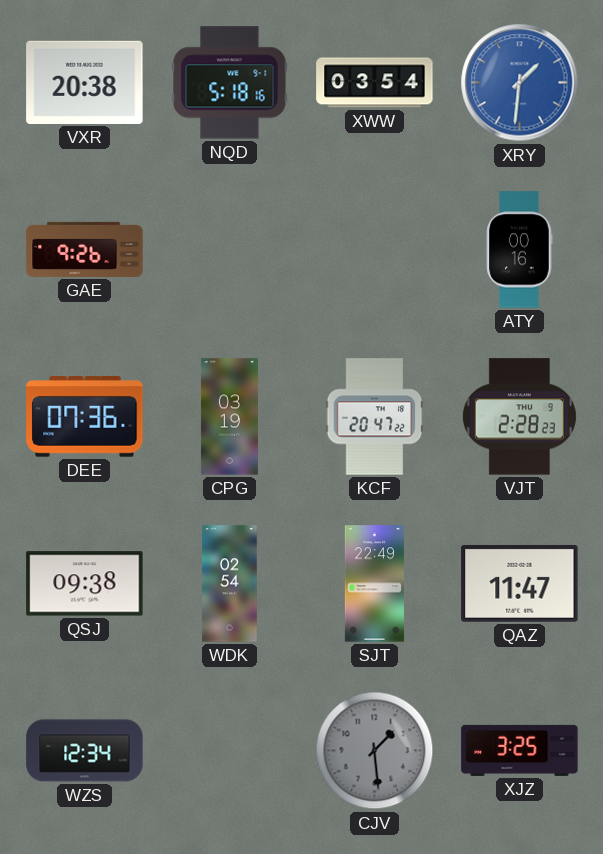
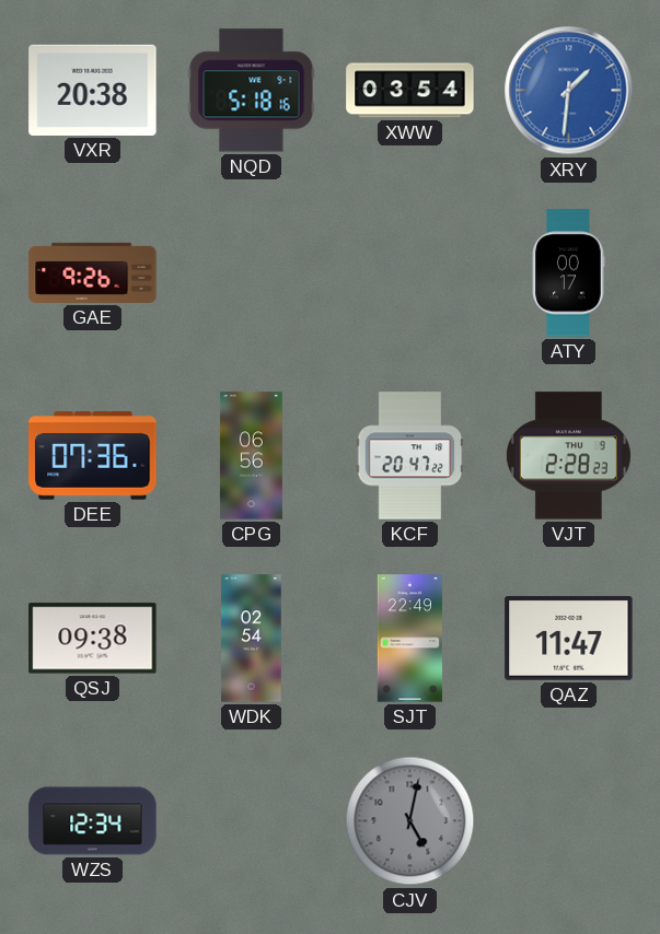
ATY: 00:16 -> 00:17 (569, 273)
CPG: 03:19 -> 06:56 (251, 456)
CJV: 1:29 -> 5:02 (410, 821)
XJZ: 3:25 -> none (520, 750)
